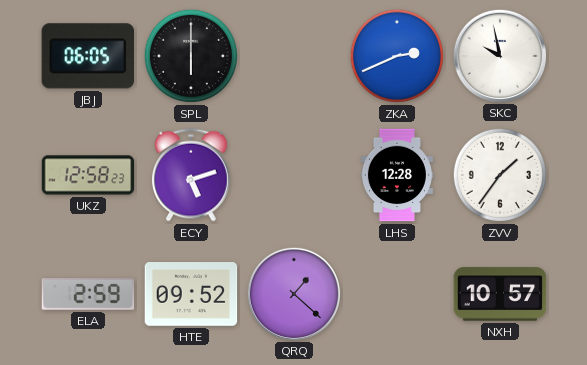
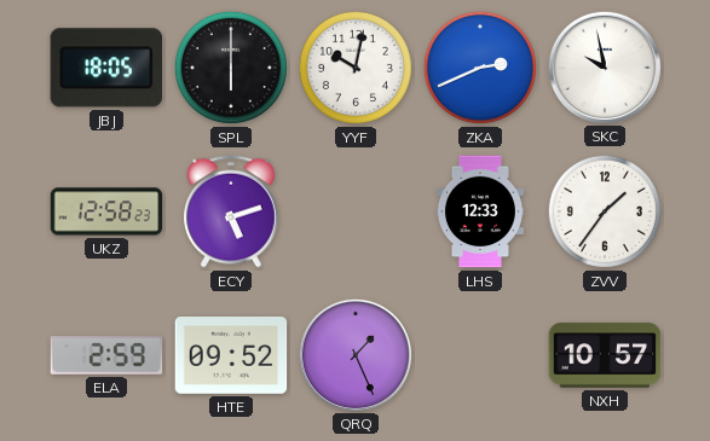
JBJ: 06:05 -> 18:05 (105, 68)
YYF: none -> 10:02 (356, 68)
LHS: 12:28 -> 12:33 (480, 211)
QRQ: 1:22 -> 1:26 (354, 354)
